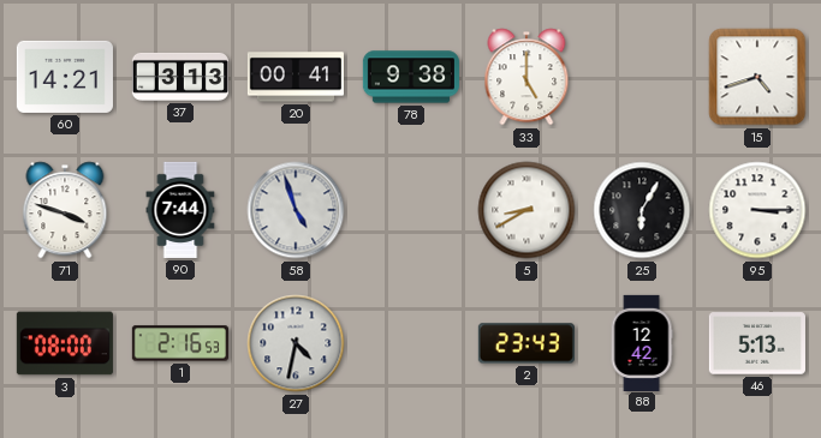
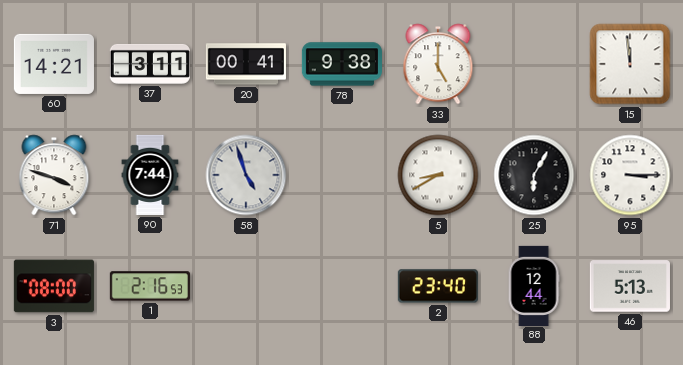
37: 3:13 -> 3:11 (150, 64)
15: 4:42 -> 11:59 (630, 64)
27: 4:32 -> none (296, 343)
2: 23:43 -> 23:40 (438, 286)
88: 12:42 -> 12:44 (534, 285)
